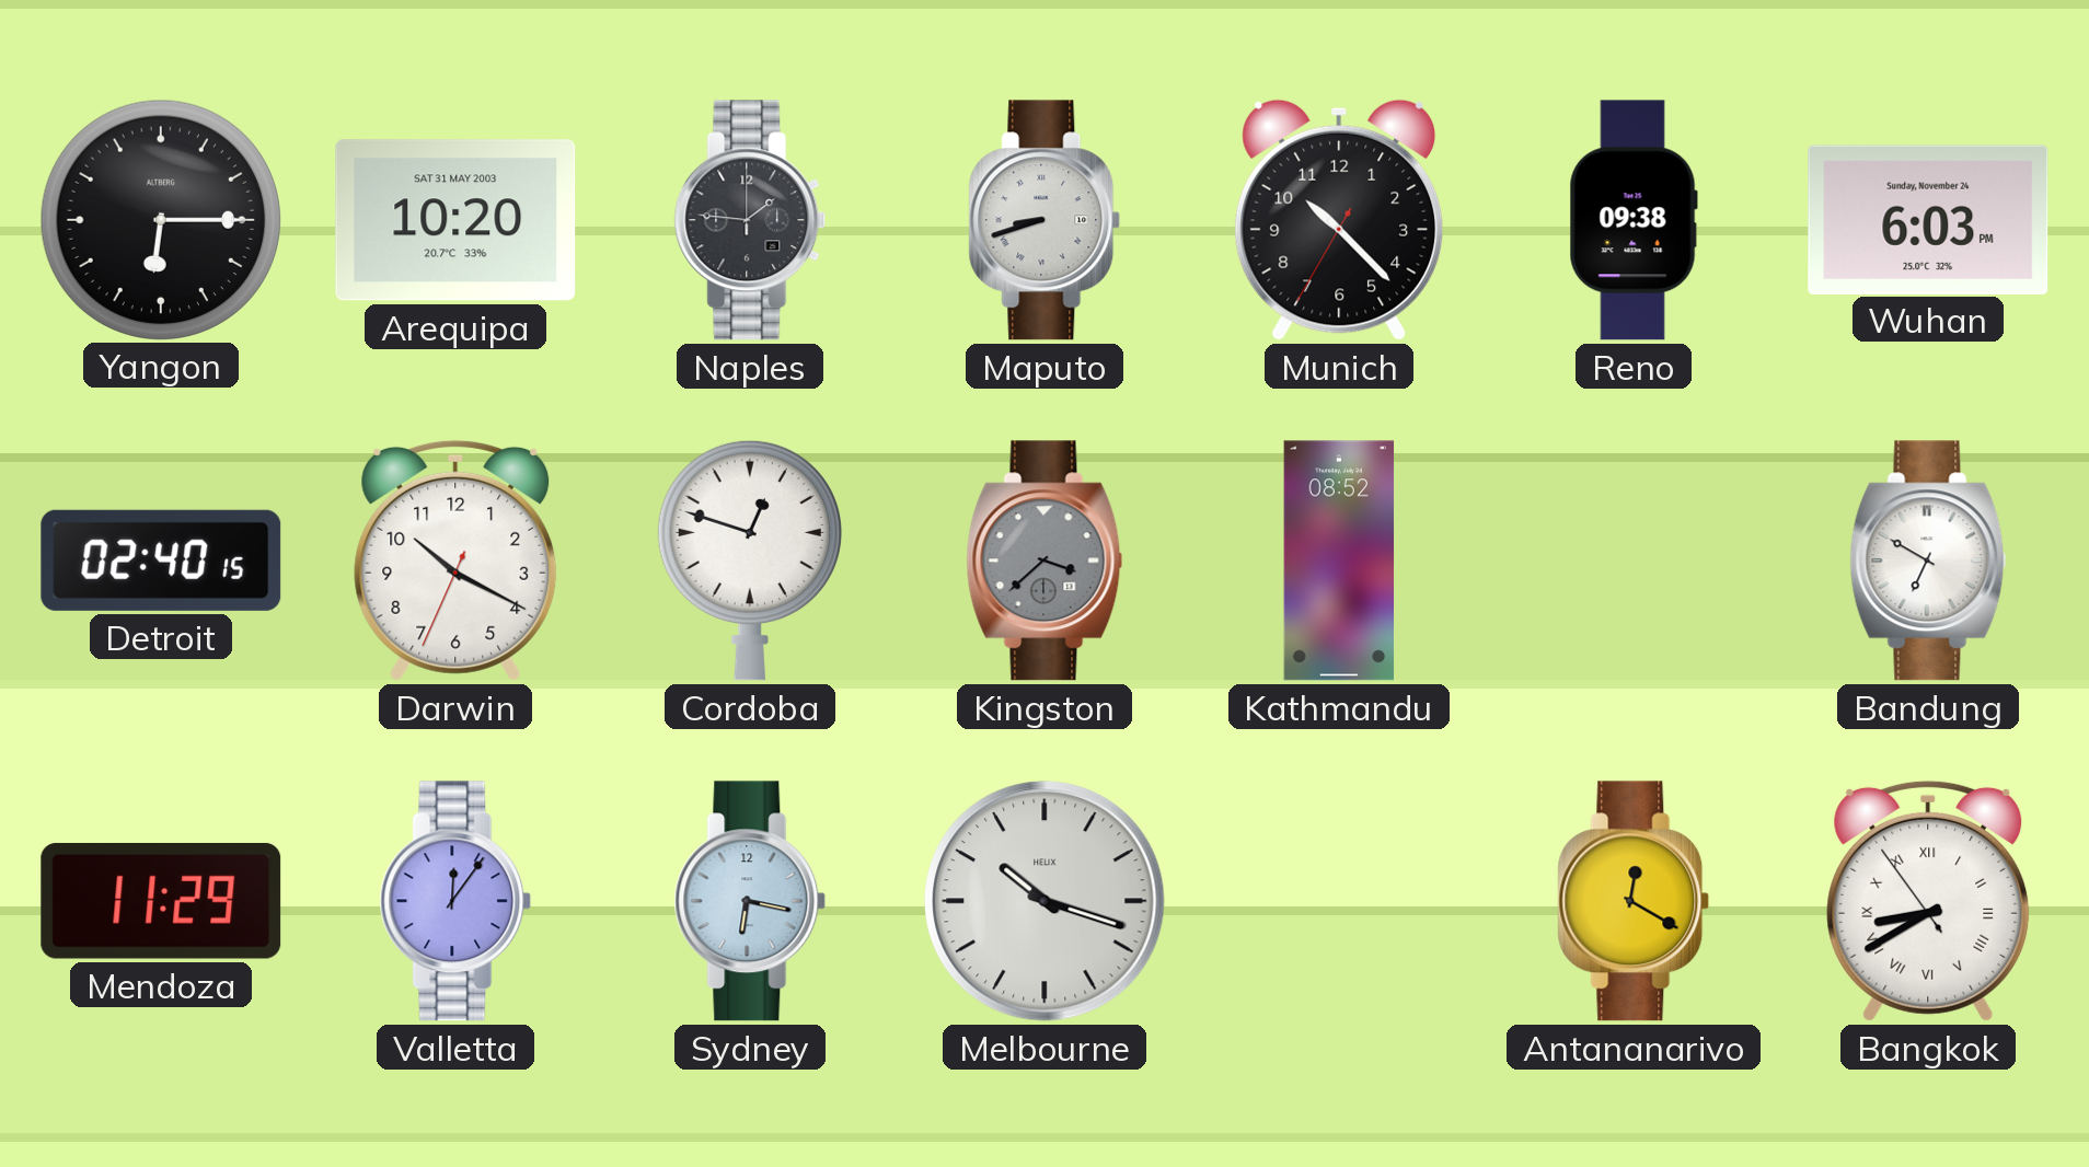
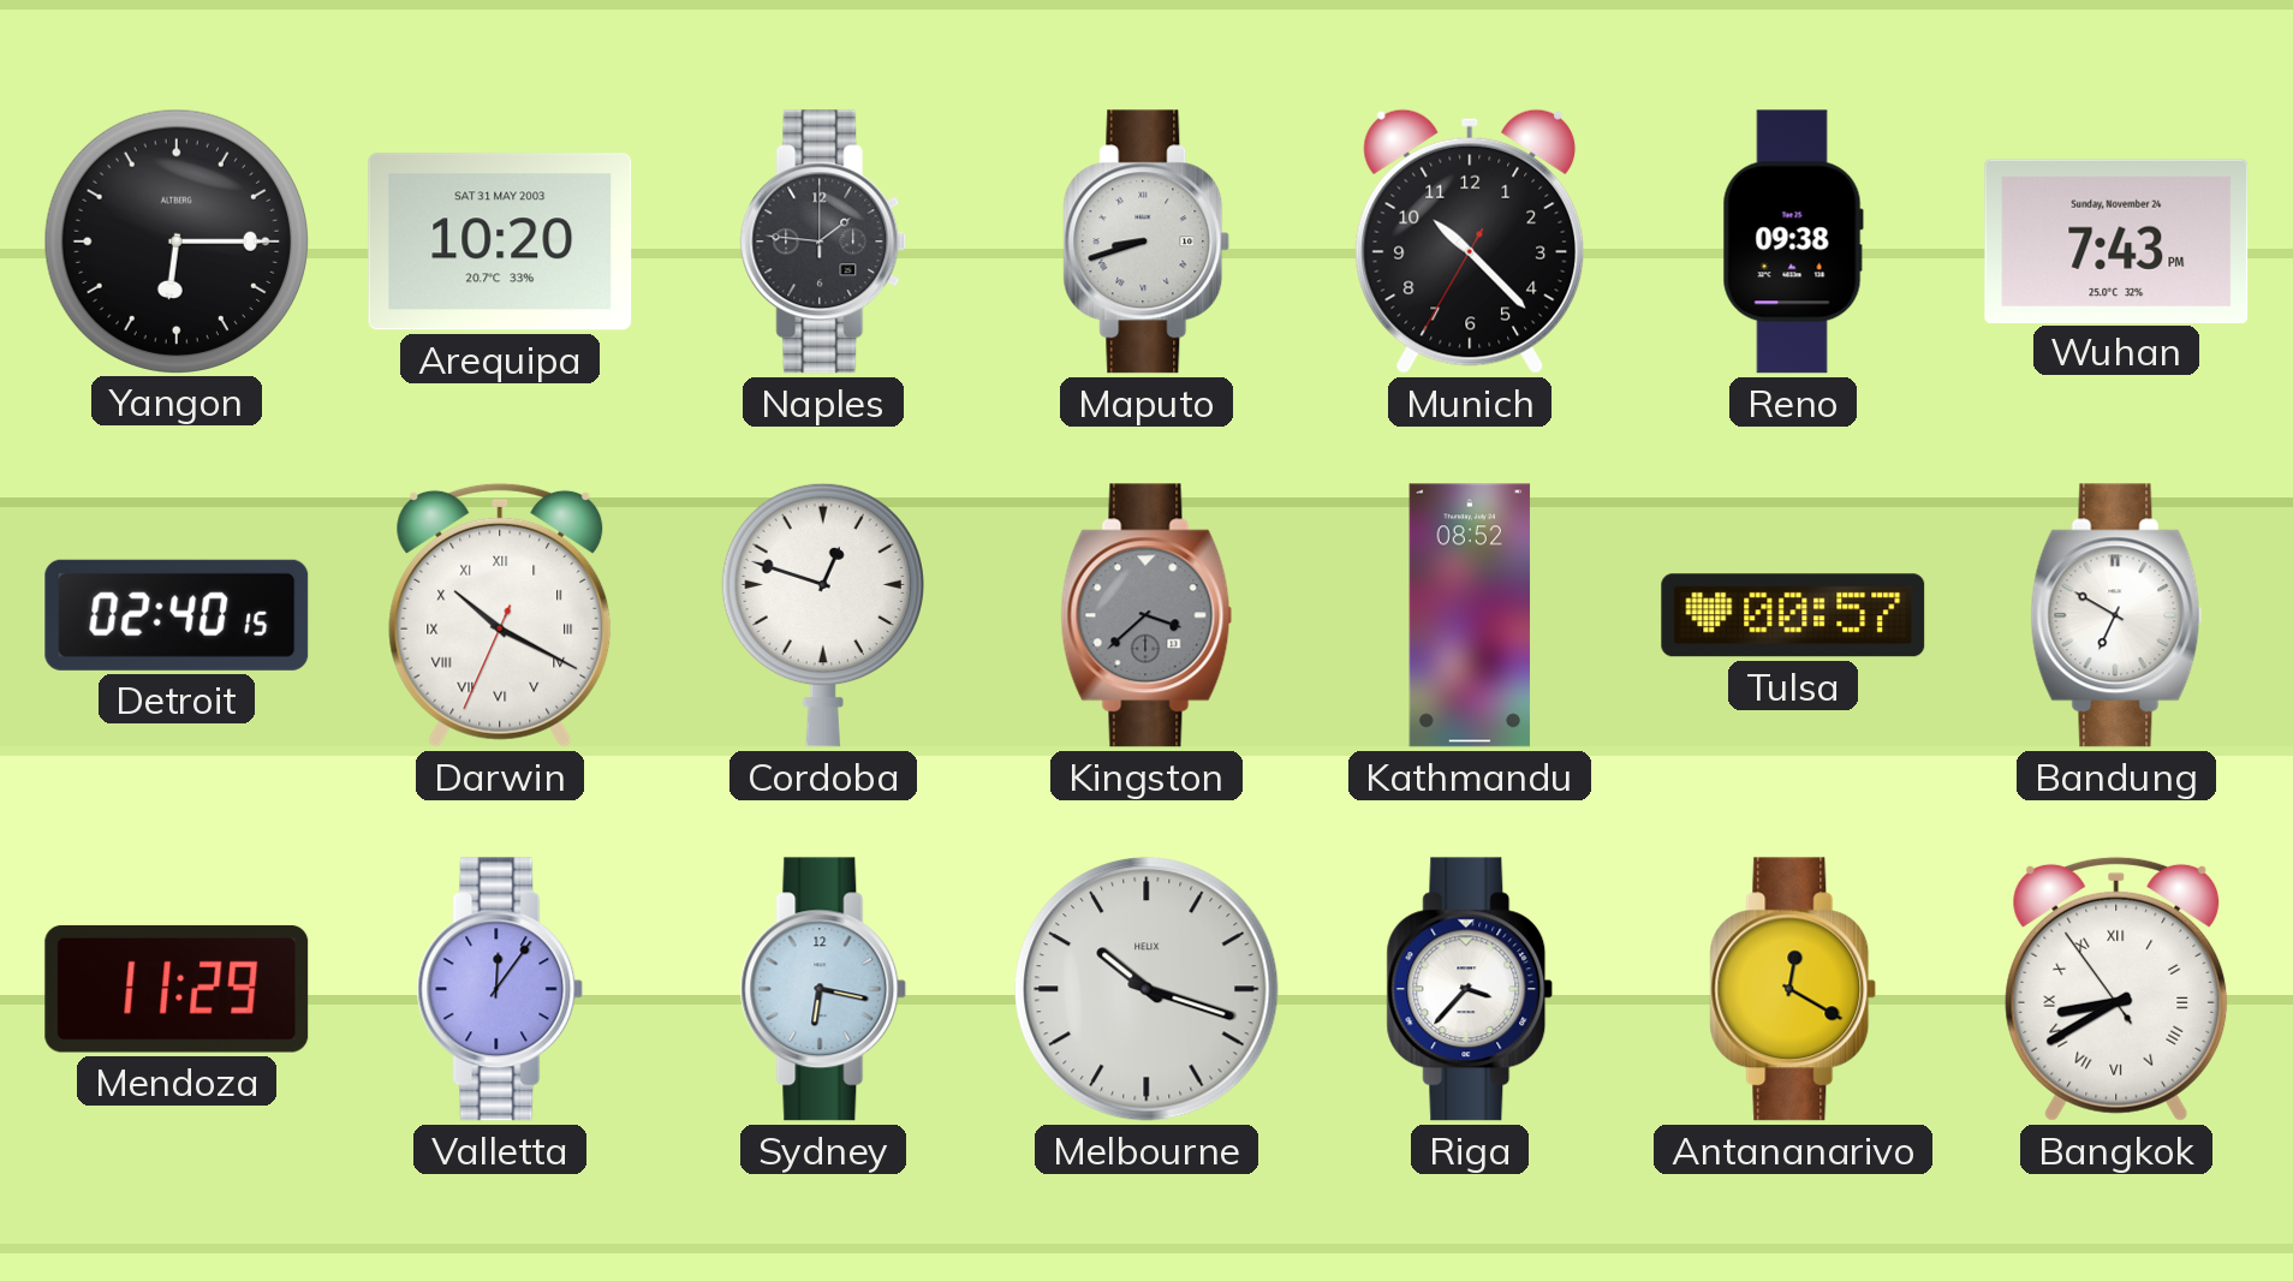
Wuhan: 6:03 -> 7:43 (2116, 240)
Darwin numerals: Arabic -> Roman (500, 615)
Tulsa: none -> 00:57 (1793, 615)
Riga: none -> 3:37 (1470, 989)
